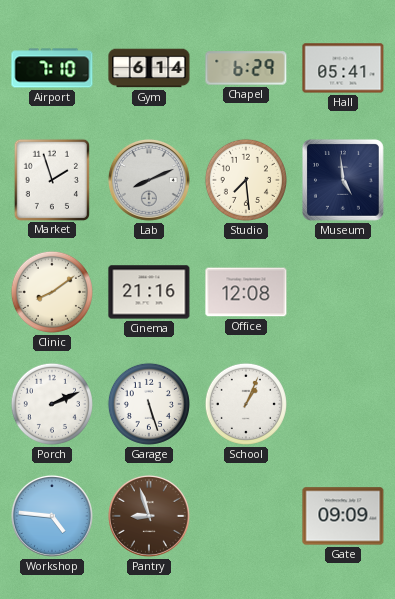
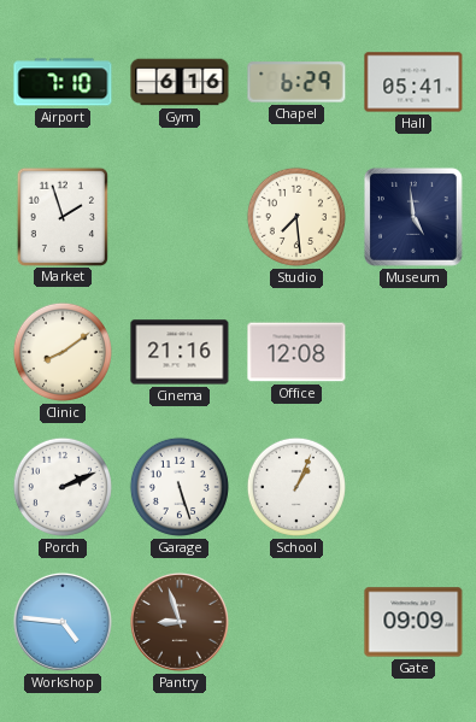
Gym: 6:14 -> 6:16 (180, 82)
Lab: 8:11 -> none (149, 180)
